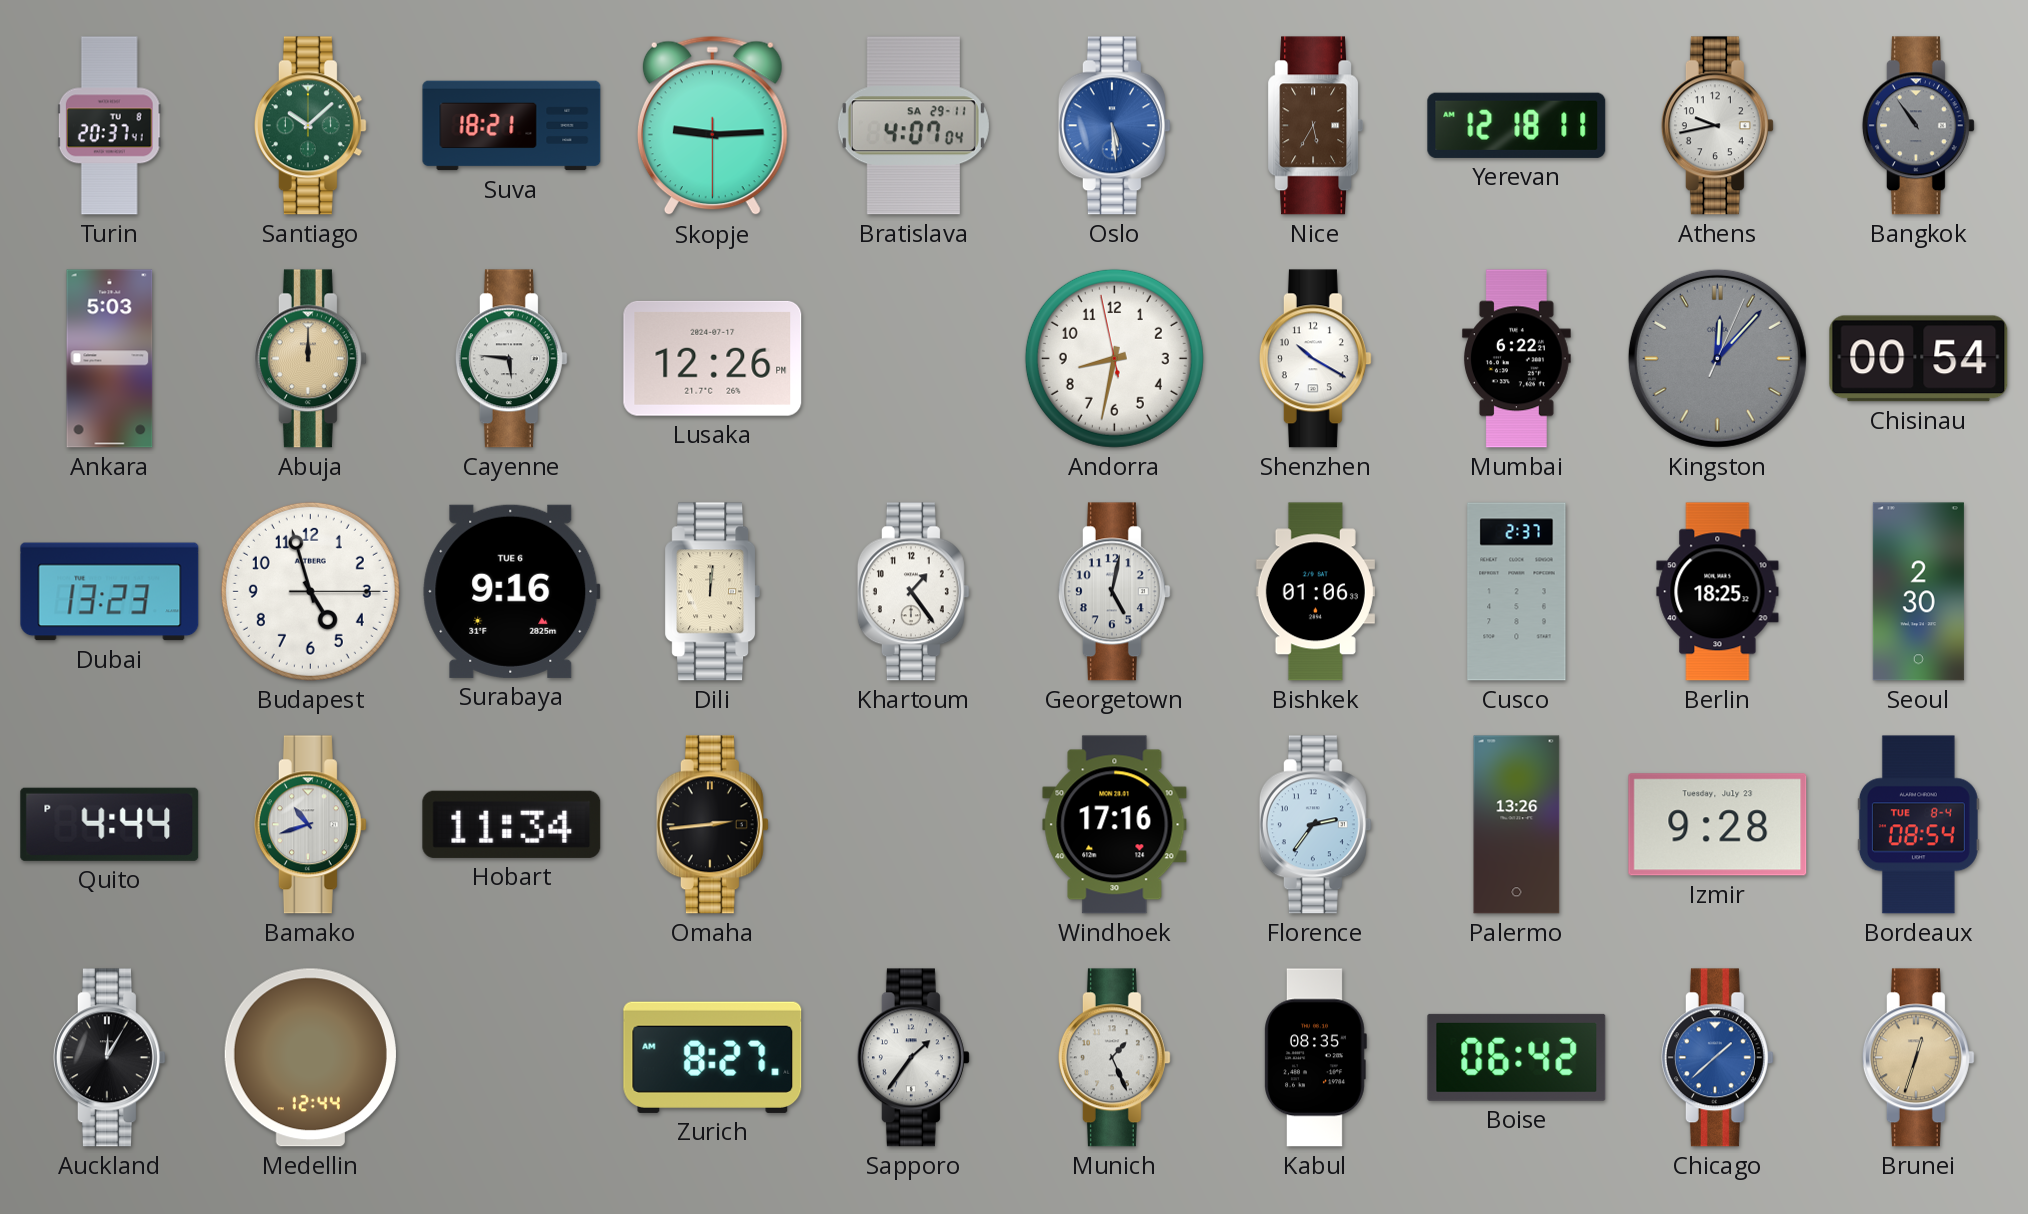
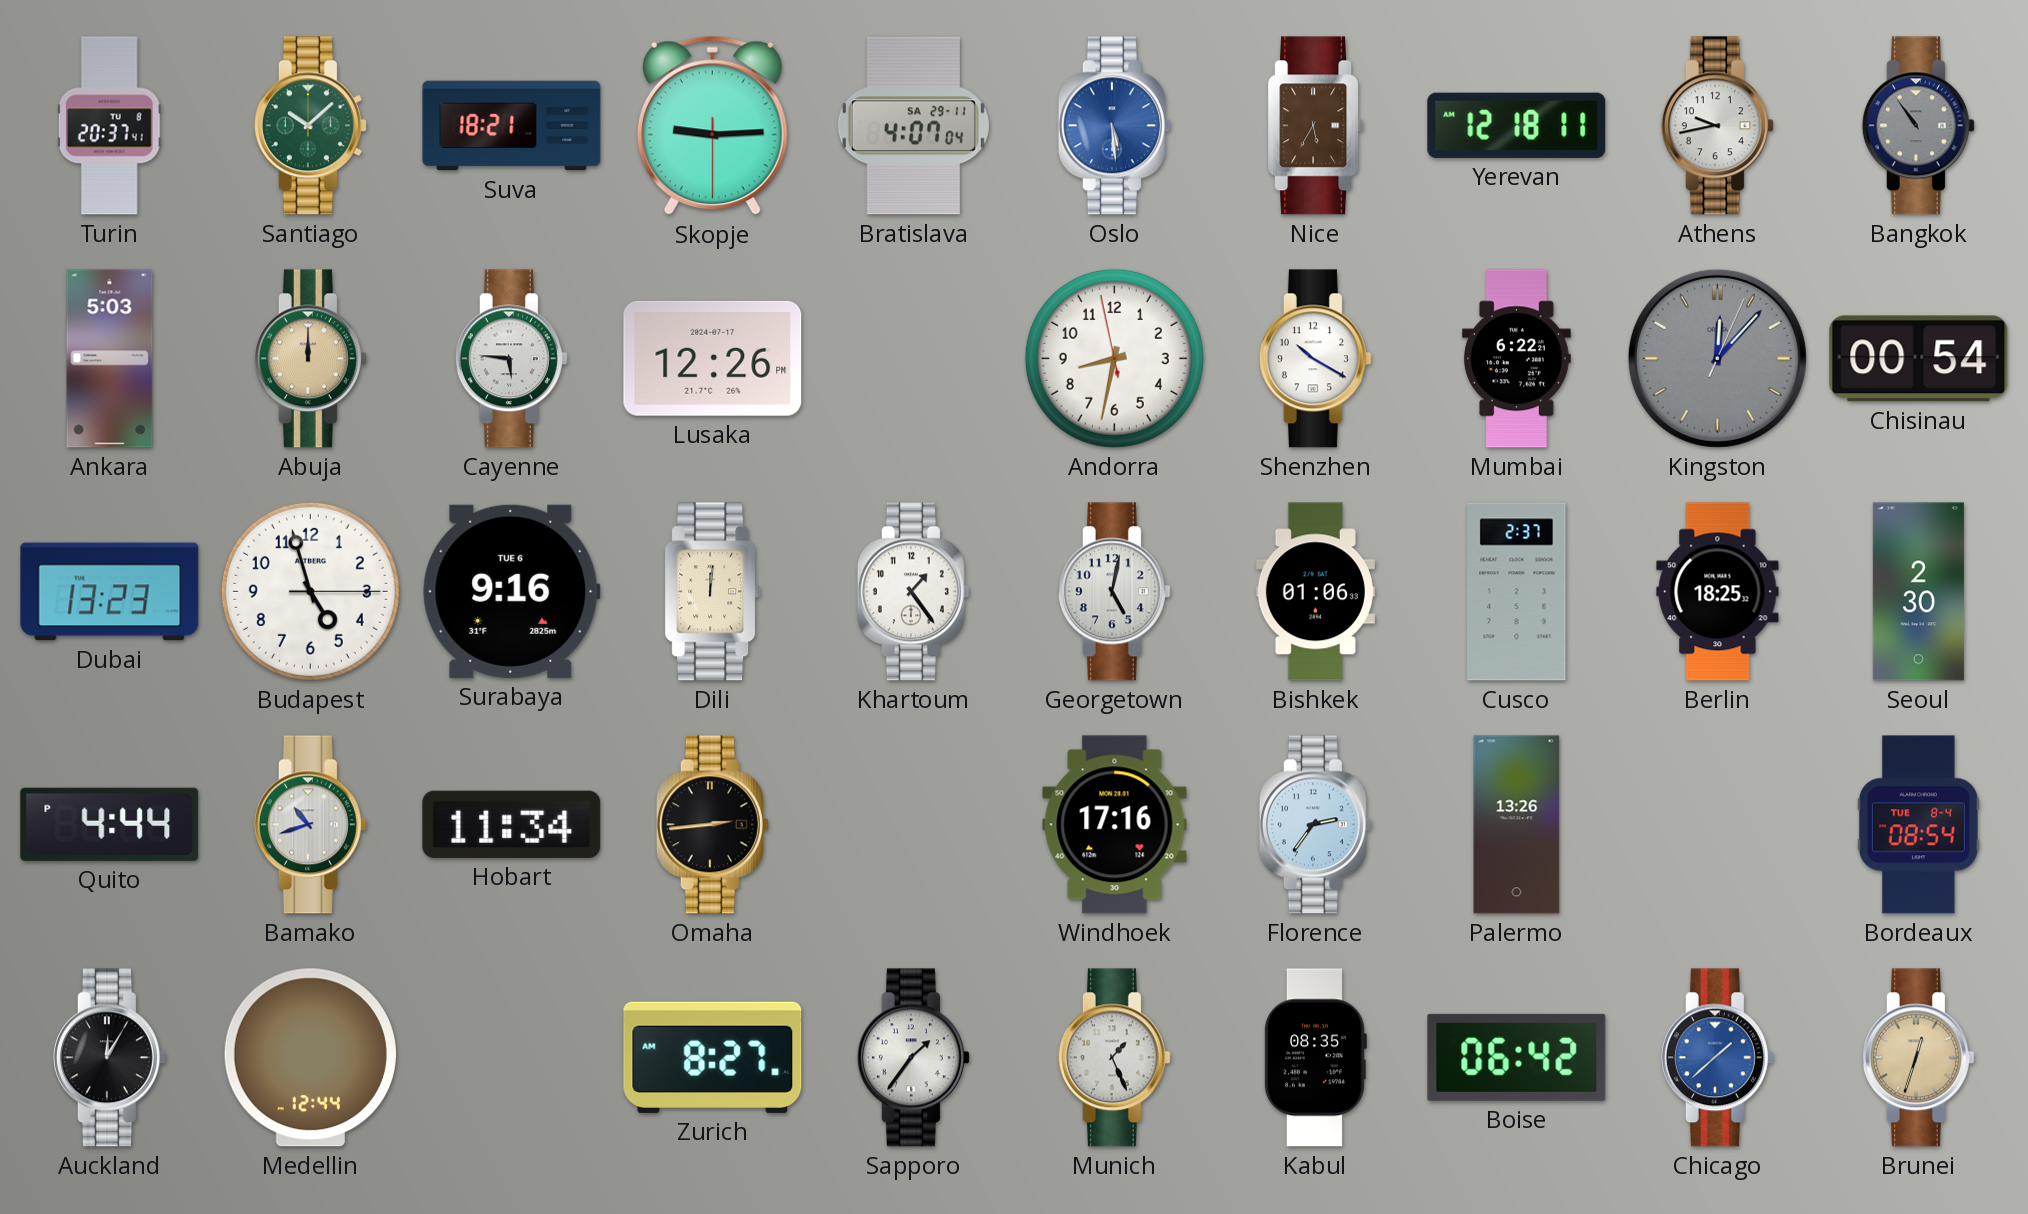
Izmir: 9:28 -> none (1718, 825)
